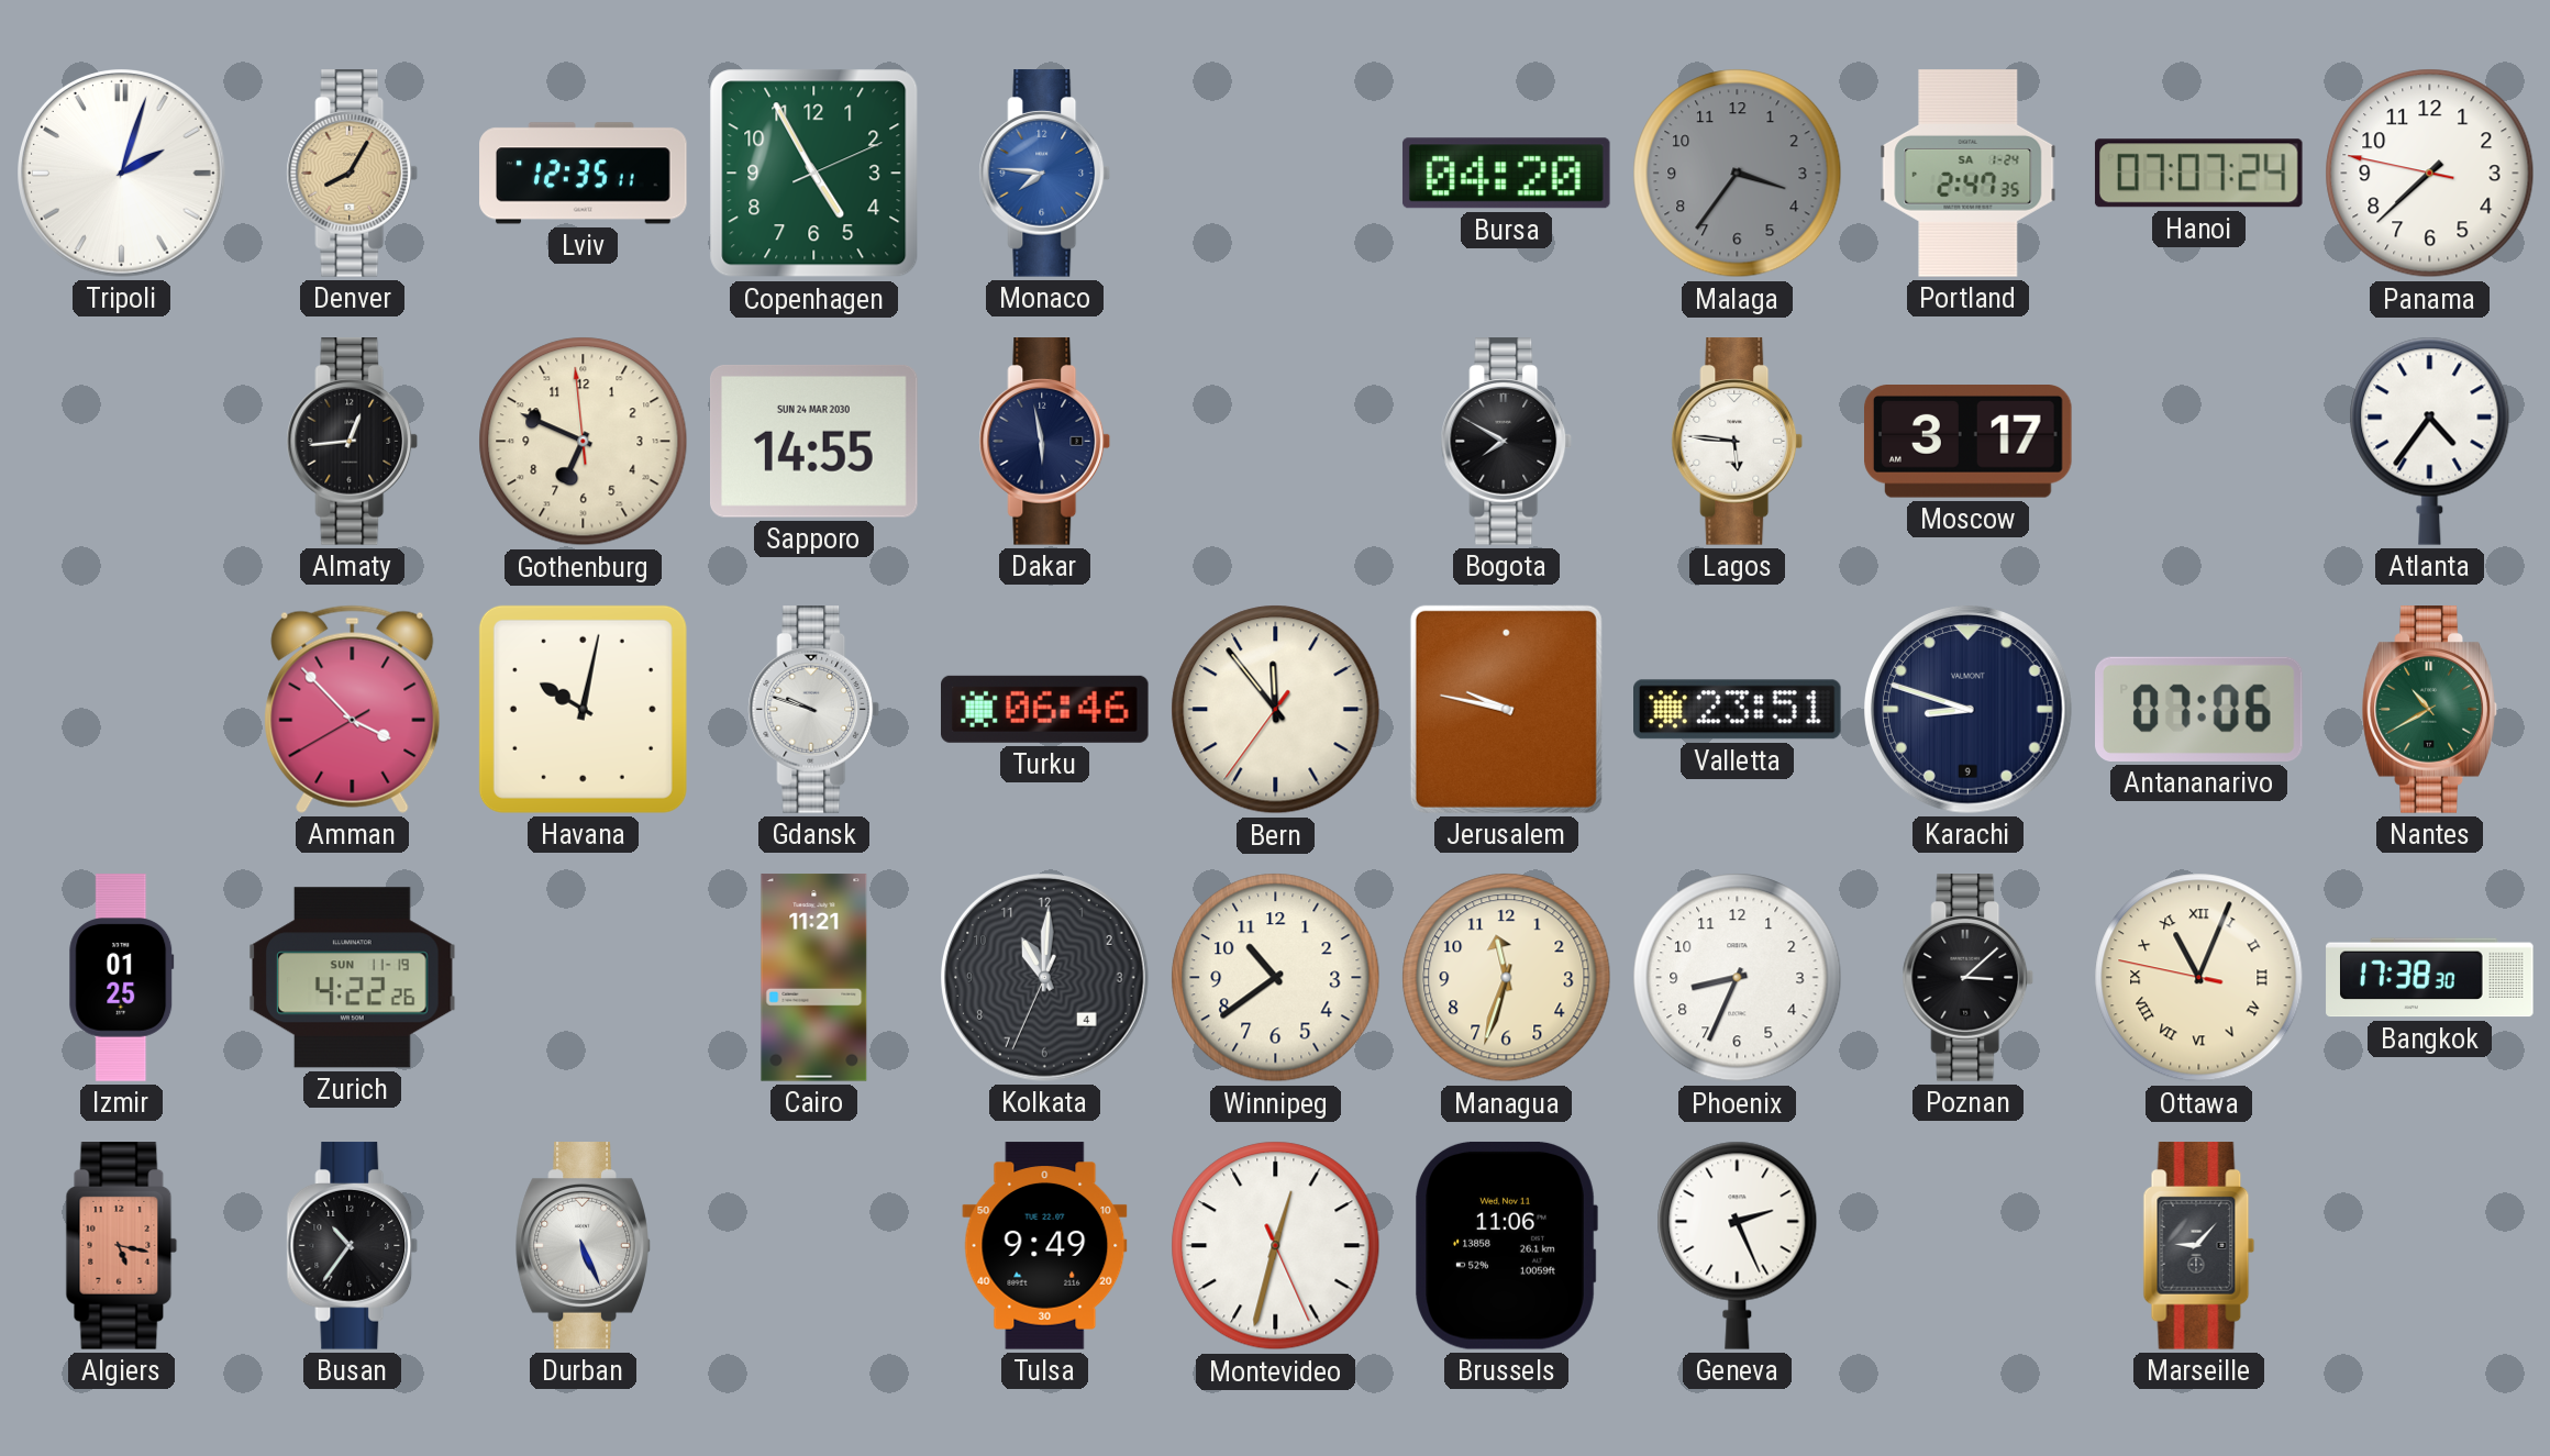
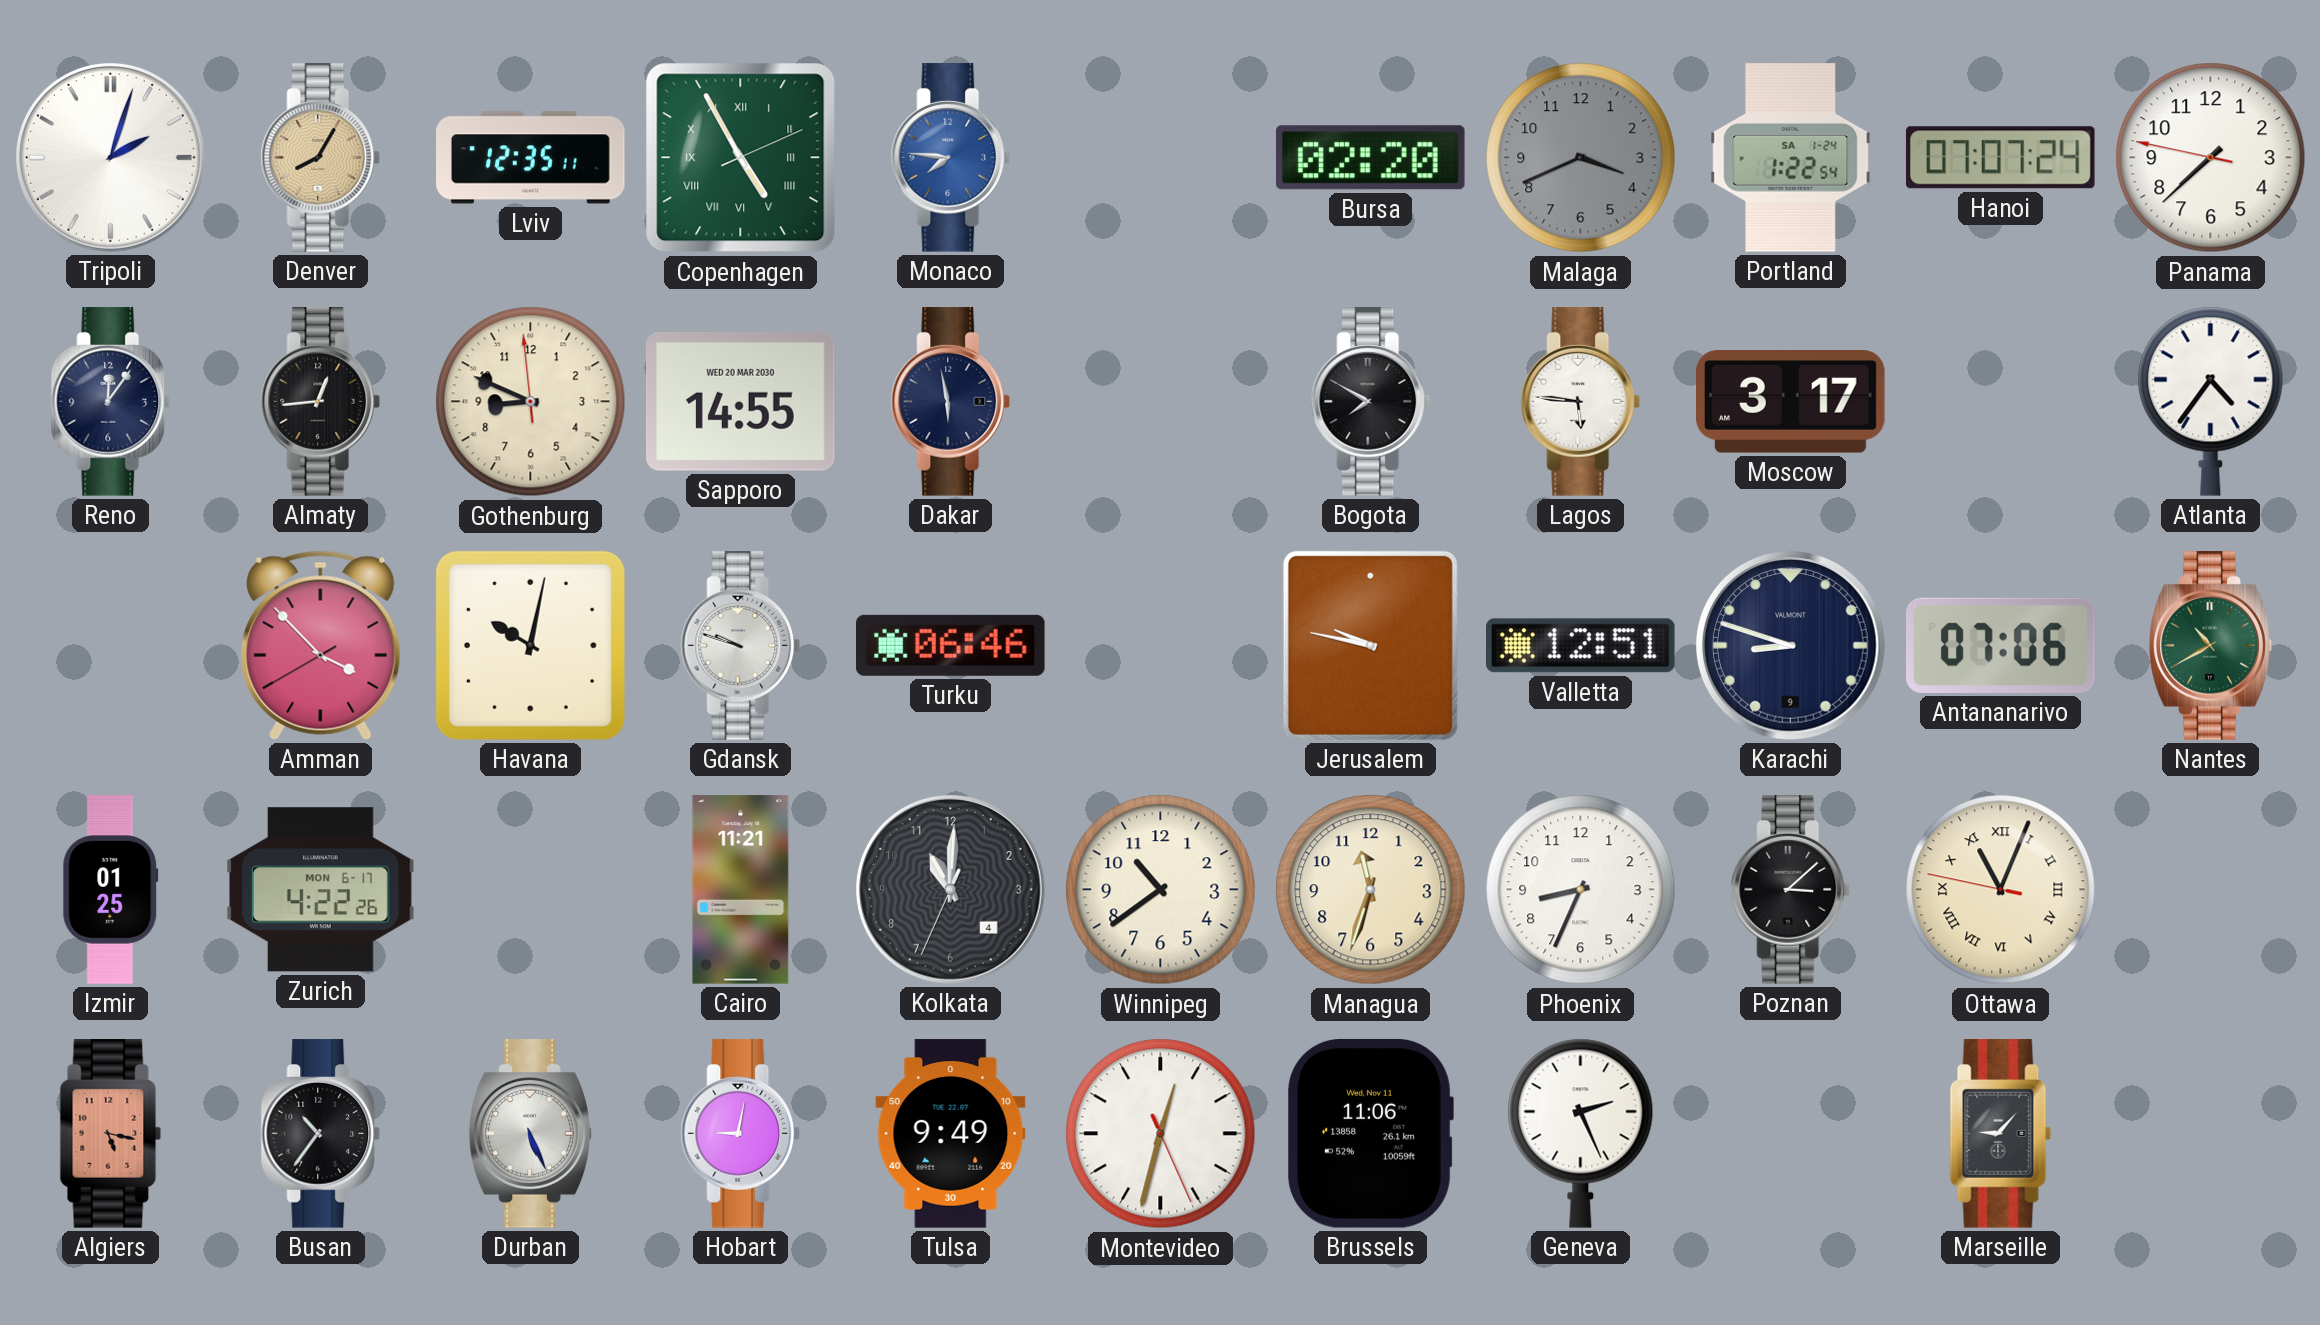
Copenhagen numerals: Arabic -> Roman (741, 158)
Bursa: 04:20 -> 02:20 (1370, 158)
Malaga: 3:36 -> 3:41 (1581, 158)
Portland: 2:47 -> 1:22 (1791, 158)
Reno: none -> 12:06 (111, 402)
Gothenburg: 6:48 -> 8:48 (531, 402)
Sapporo date: SUN 24 MAR 2030 -> WED 20 MAR 2030 (741, 401)
Bern: 11:53 -> none (1276, 710)
Valletta: 23:51 -> 12:51 (1581, 646)
Zurich date: SUN 11-19 -> MON 6-17 (321, 890)
Bangkok: 17:38 -> none (2430, 978)
Hobart: none -> 9:02 (741, 1134)
